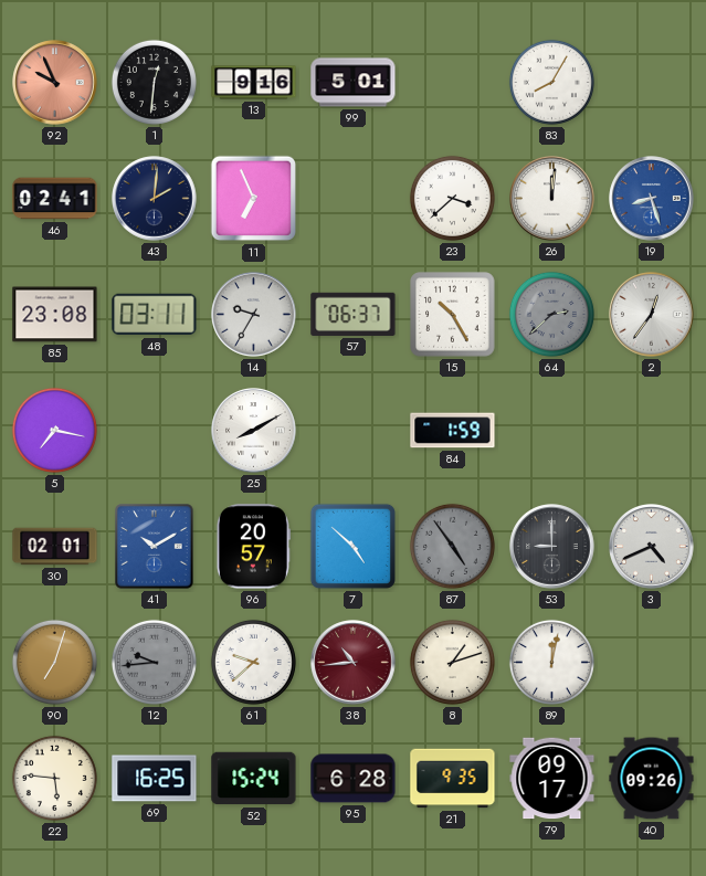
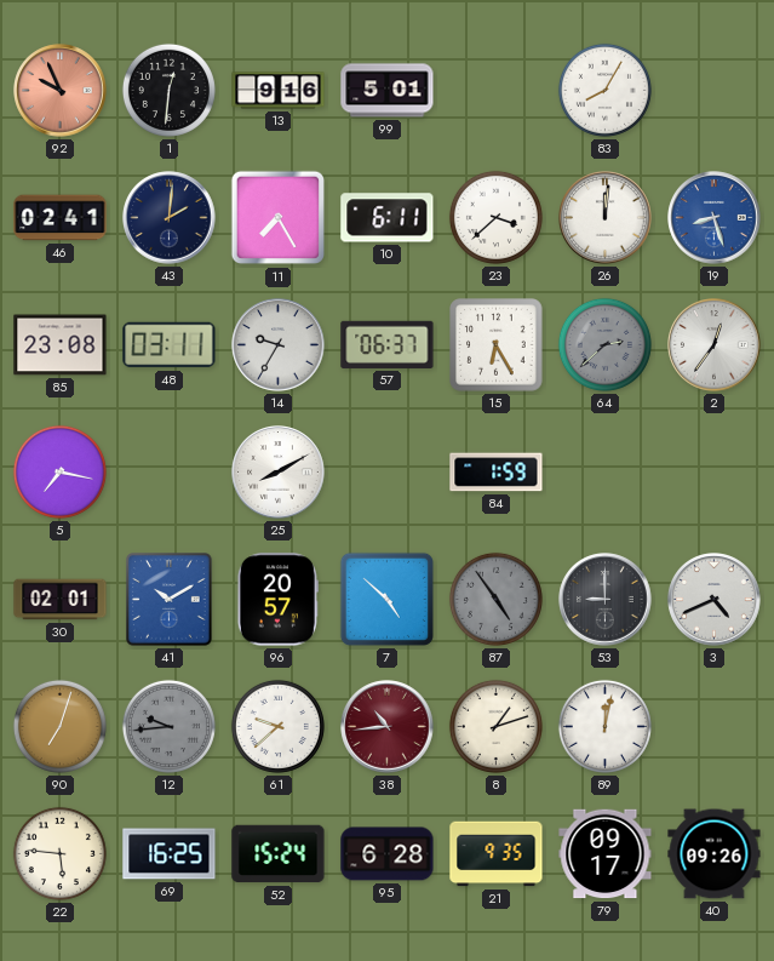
11: 6:56 -> 7:25 (279, 218)
10: none -> 6:11 (388, 218)
15: 10:25 -> 6:25 (497, 345)
